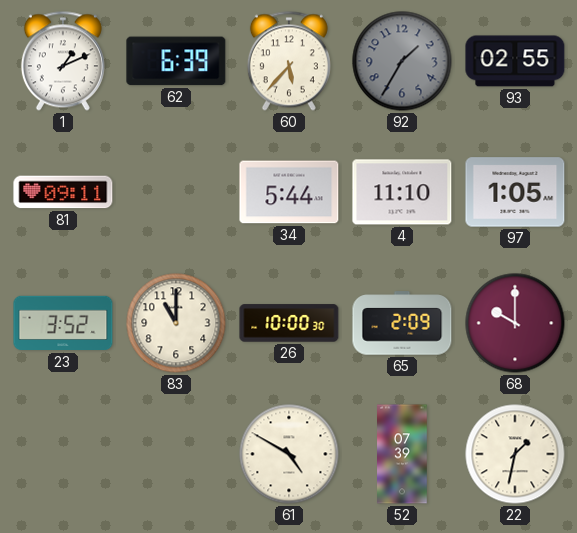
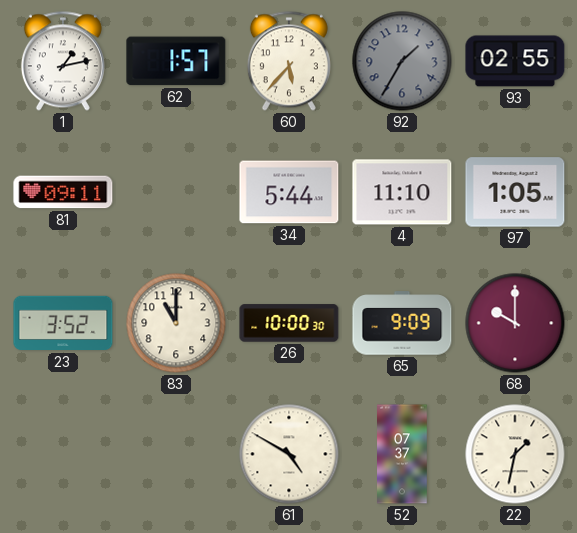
1: 1:11 -> 1:13 (63, 61)
62: 6:39 -> 1:57 (176, 61)
65: 2:09 -> 9:09 (402, 323)
52: 07:39 -> 07:37 (402, 454)
